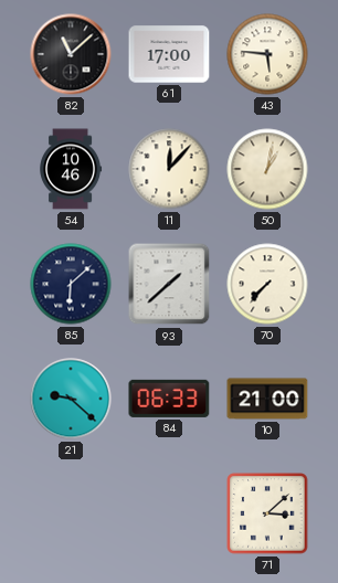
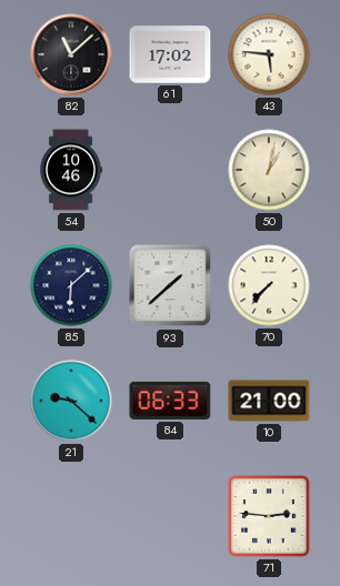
61: 17:00 -> 17:02 (170, 54)
11: 12:07 -> none (169, 169)
71: 3:08 -> 2:46 (269, 516)
